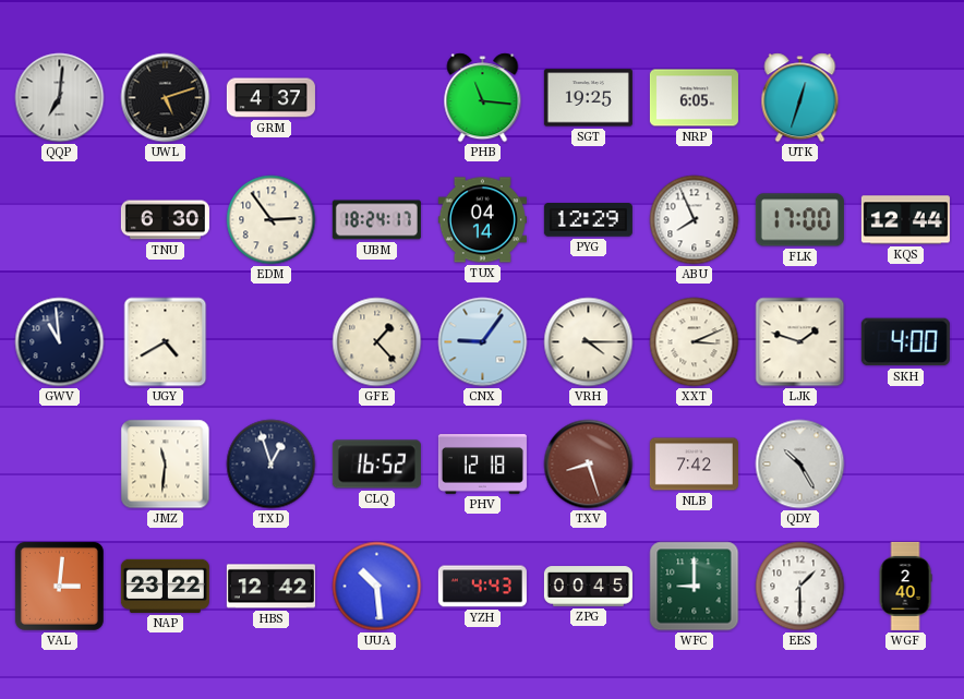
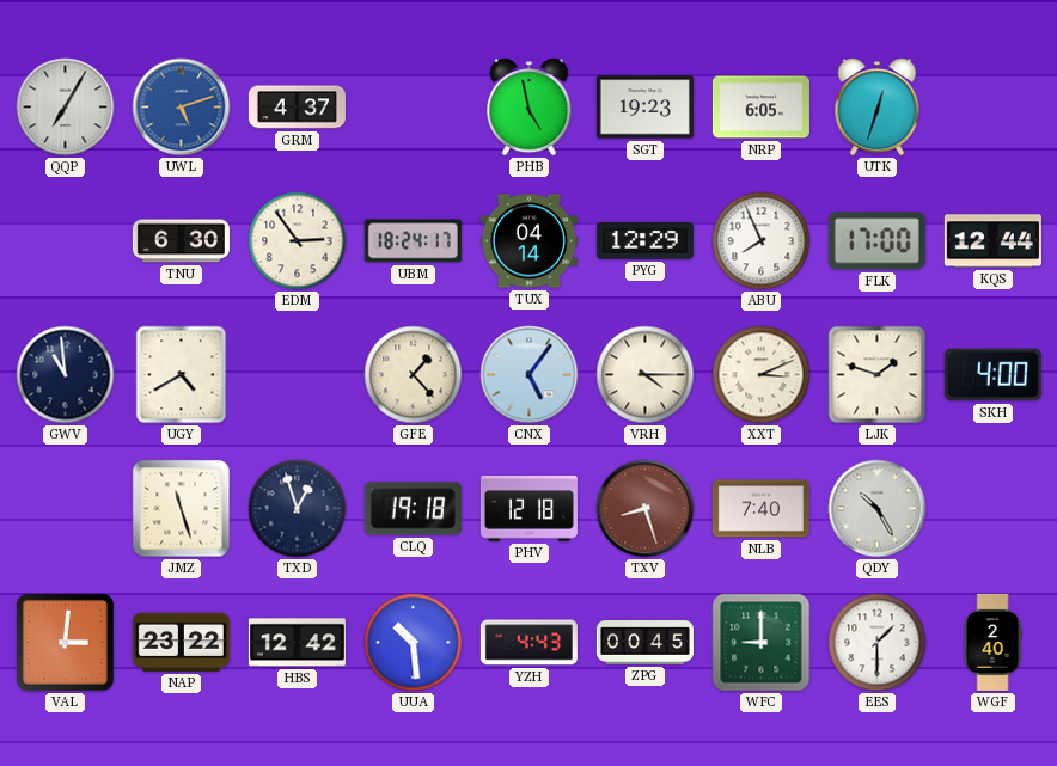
QQP: 7:01 -> 7:05 (66, 108)
UWL dial: black -> blue (182, 108)
PHB: 11:16 -> 4:58 (530, 108)
SGT: 19:25 -> 19:23 (644, 108)
CNX: 9:06 -> 5:06 (530, 375)
JMZ: 11:31 -> 11:27 (182, 509)
CLQ: 16:52 -> 19:18 (413, 509)
NLB: 7:42 -> 7:40 (760, 509)
